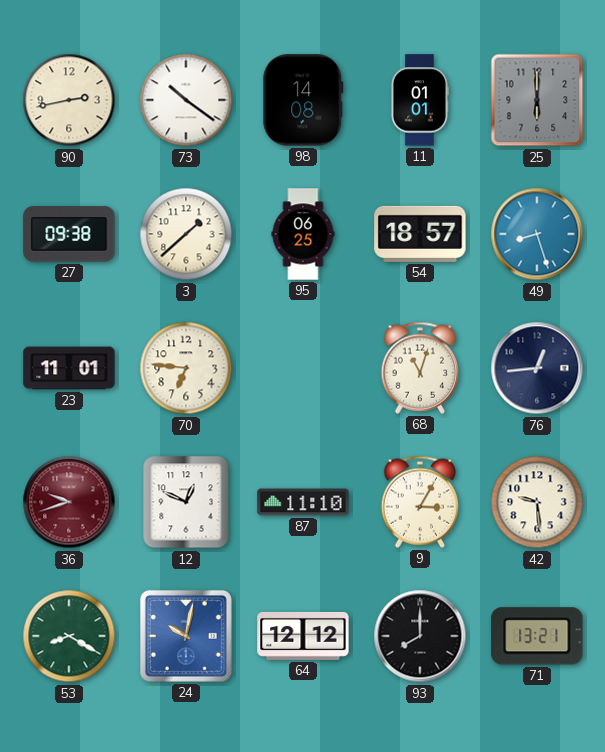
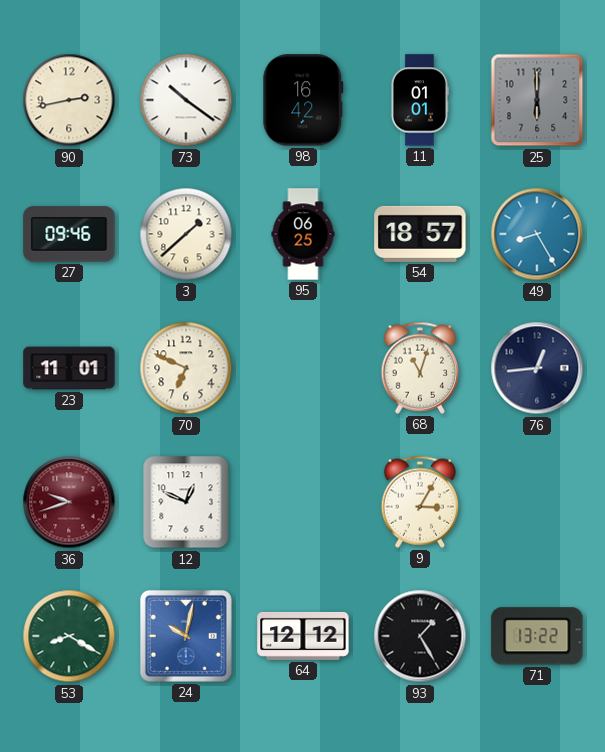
98: 14:08 -> 16:42 (303, 100)
27: 09:38 -> 09:46 (69, 234)
49: 8:27 -> 8:25 (537, 234)
70: 6:46 -> 6:49 (186, 368)
87: 11:10 -> none (303, 502)
42: 9:29 -> none (537, 502)
93: 8:00 -> 1:25 (420, 636)
71: 13:21 -> 13:22 (537, 636)
